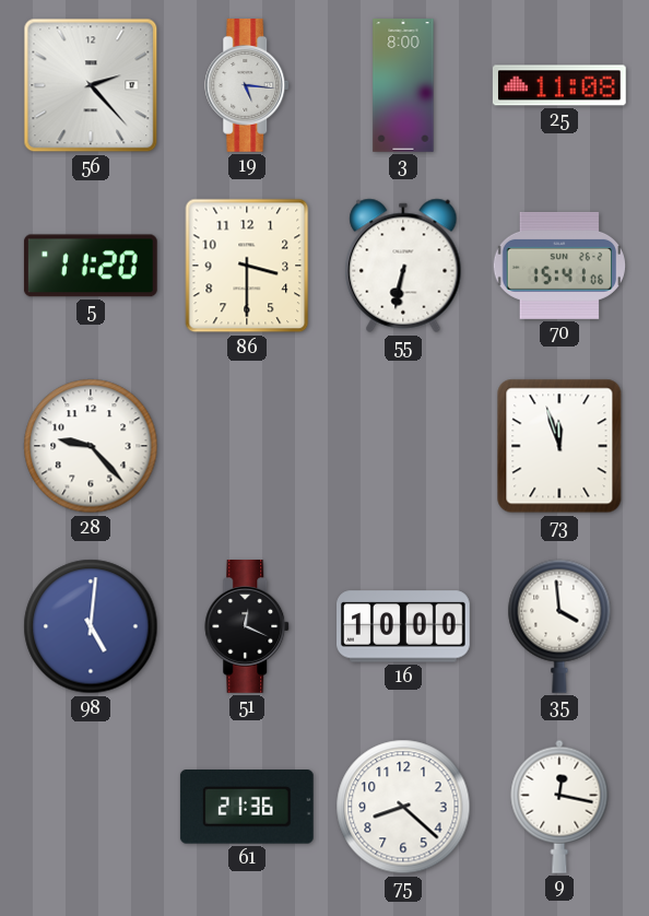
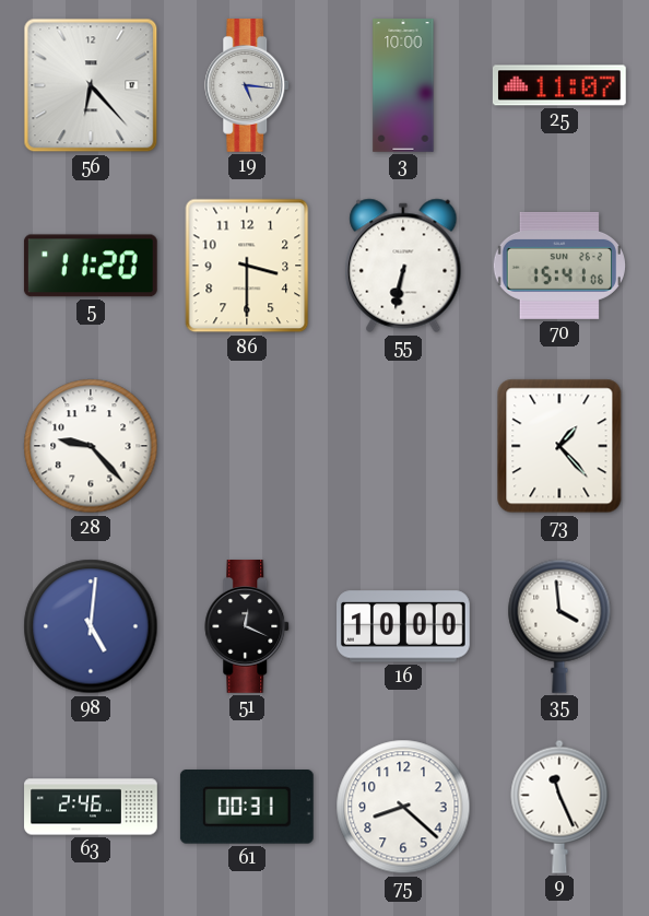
56: 2:23 -> 6:23 (91, 85)
3: 8:00 -> 10:00 (403, 85)
25: 11:08 -> 11:07 (559, 85)
73: 11:57 -> 1:23 (559, 446)
63: none -> 2:46 (91, 807)
61: 21:36 -> 00:31 (247, 808)
9: 12:17 -> 11:26 (559, 807)
